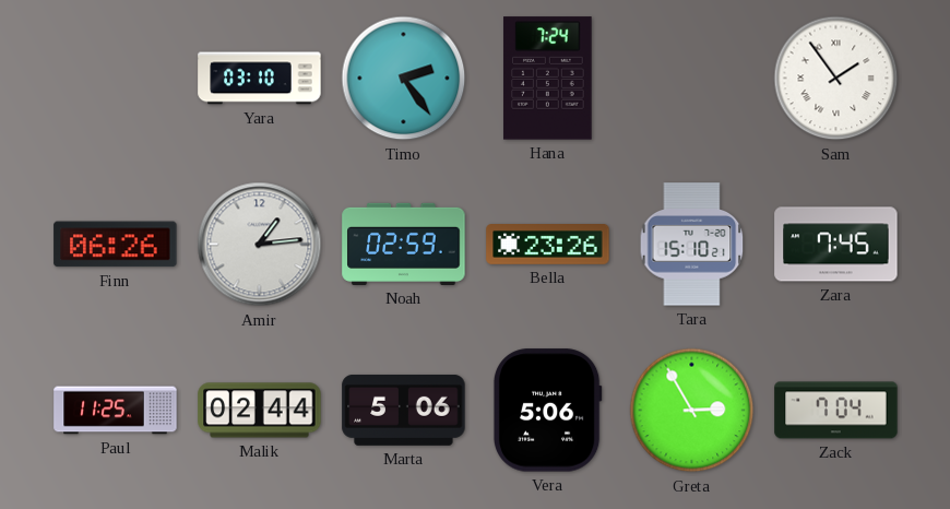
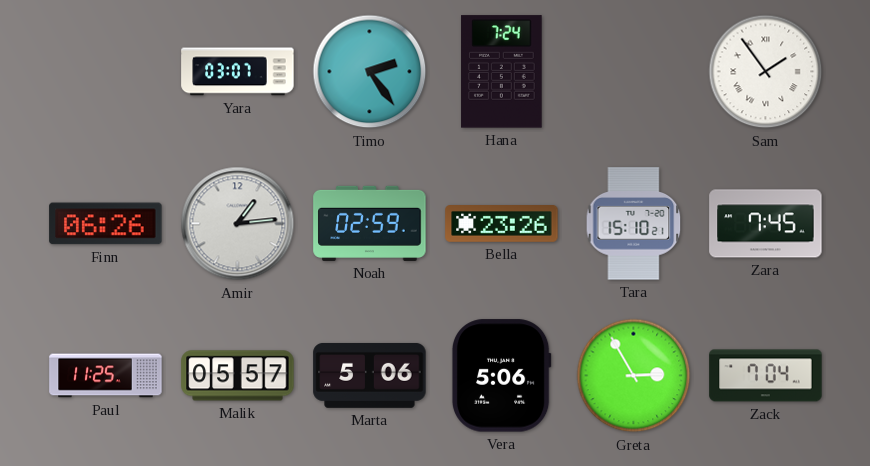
Yara: 03:10 -> 03:07 (238, 72)
Malik: 02:44 -> 05:57 (238, 376)
